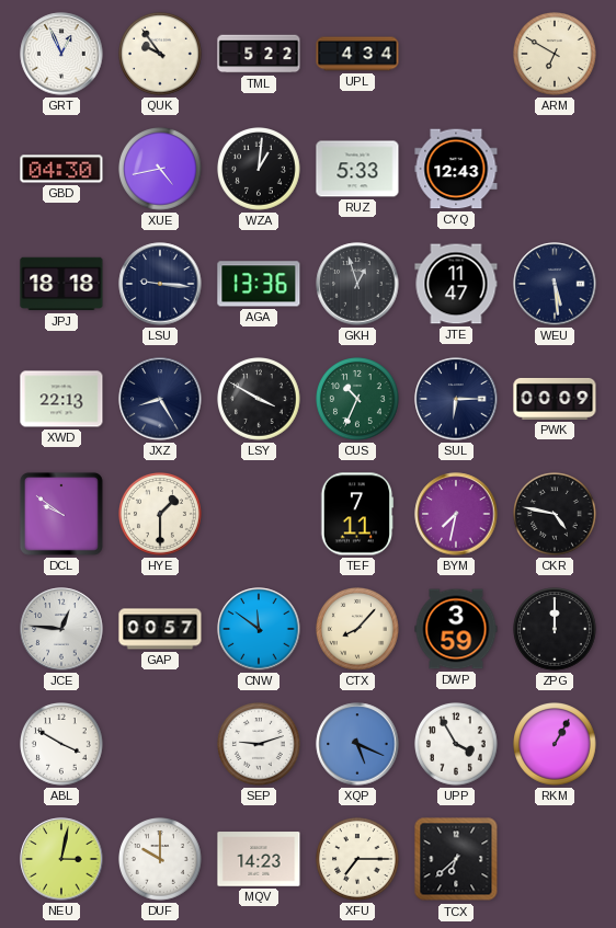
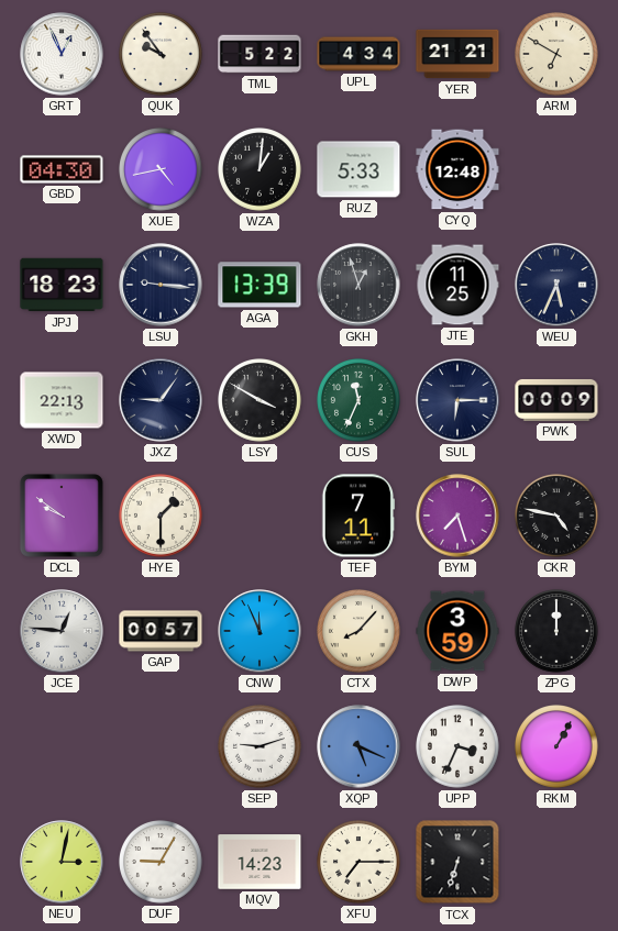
YER: none -> 21:21 (457, 54)
CYQ: 12:43 -> 12:48 (457, 169)
JPJ: 18:18 -> 18:23 (62, 285)
AGA: 13:36 -> 13:39 (260, 285)
JTE: 11:47 -> 11:25 (457, 285)
WEU: 5:29 -> 5:34 (556, 285)
JXZ: 8:25 -> 9:06 (161, 400)
CUS: 10:34 -> 11:34 (360, 401)
BYM: 7:32 -> 7:27 (457, 516)
CNW: 11:51 -> 11:56 (260, 631)
ABL: 3:50 -> none (62, 745)
UPP: 3:55 -> 3:34 (459, 747)
DUF: 10:00 -> 9:05 (162, 863)
TCX: 6:38 -> 6:33 (457, 862)
